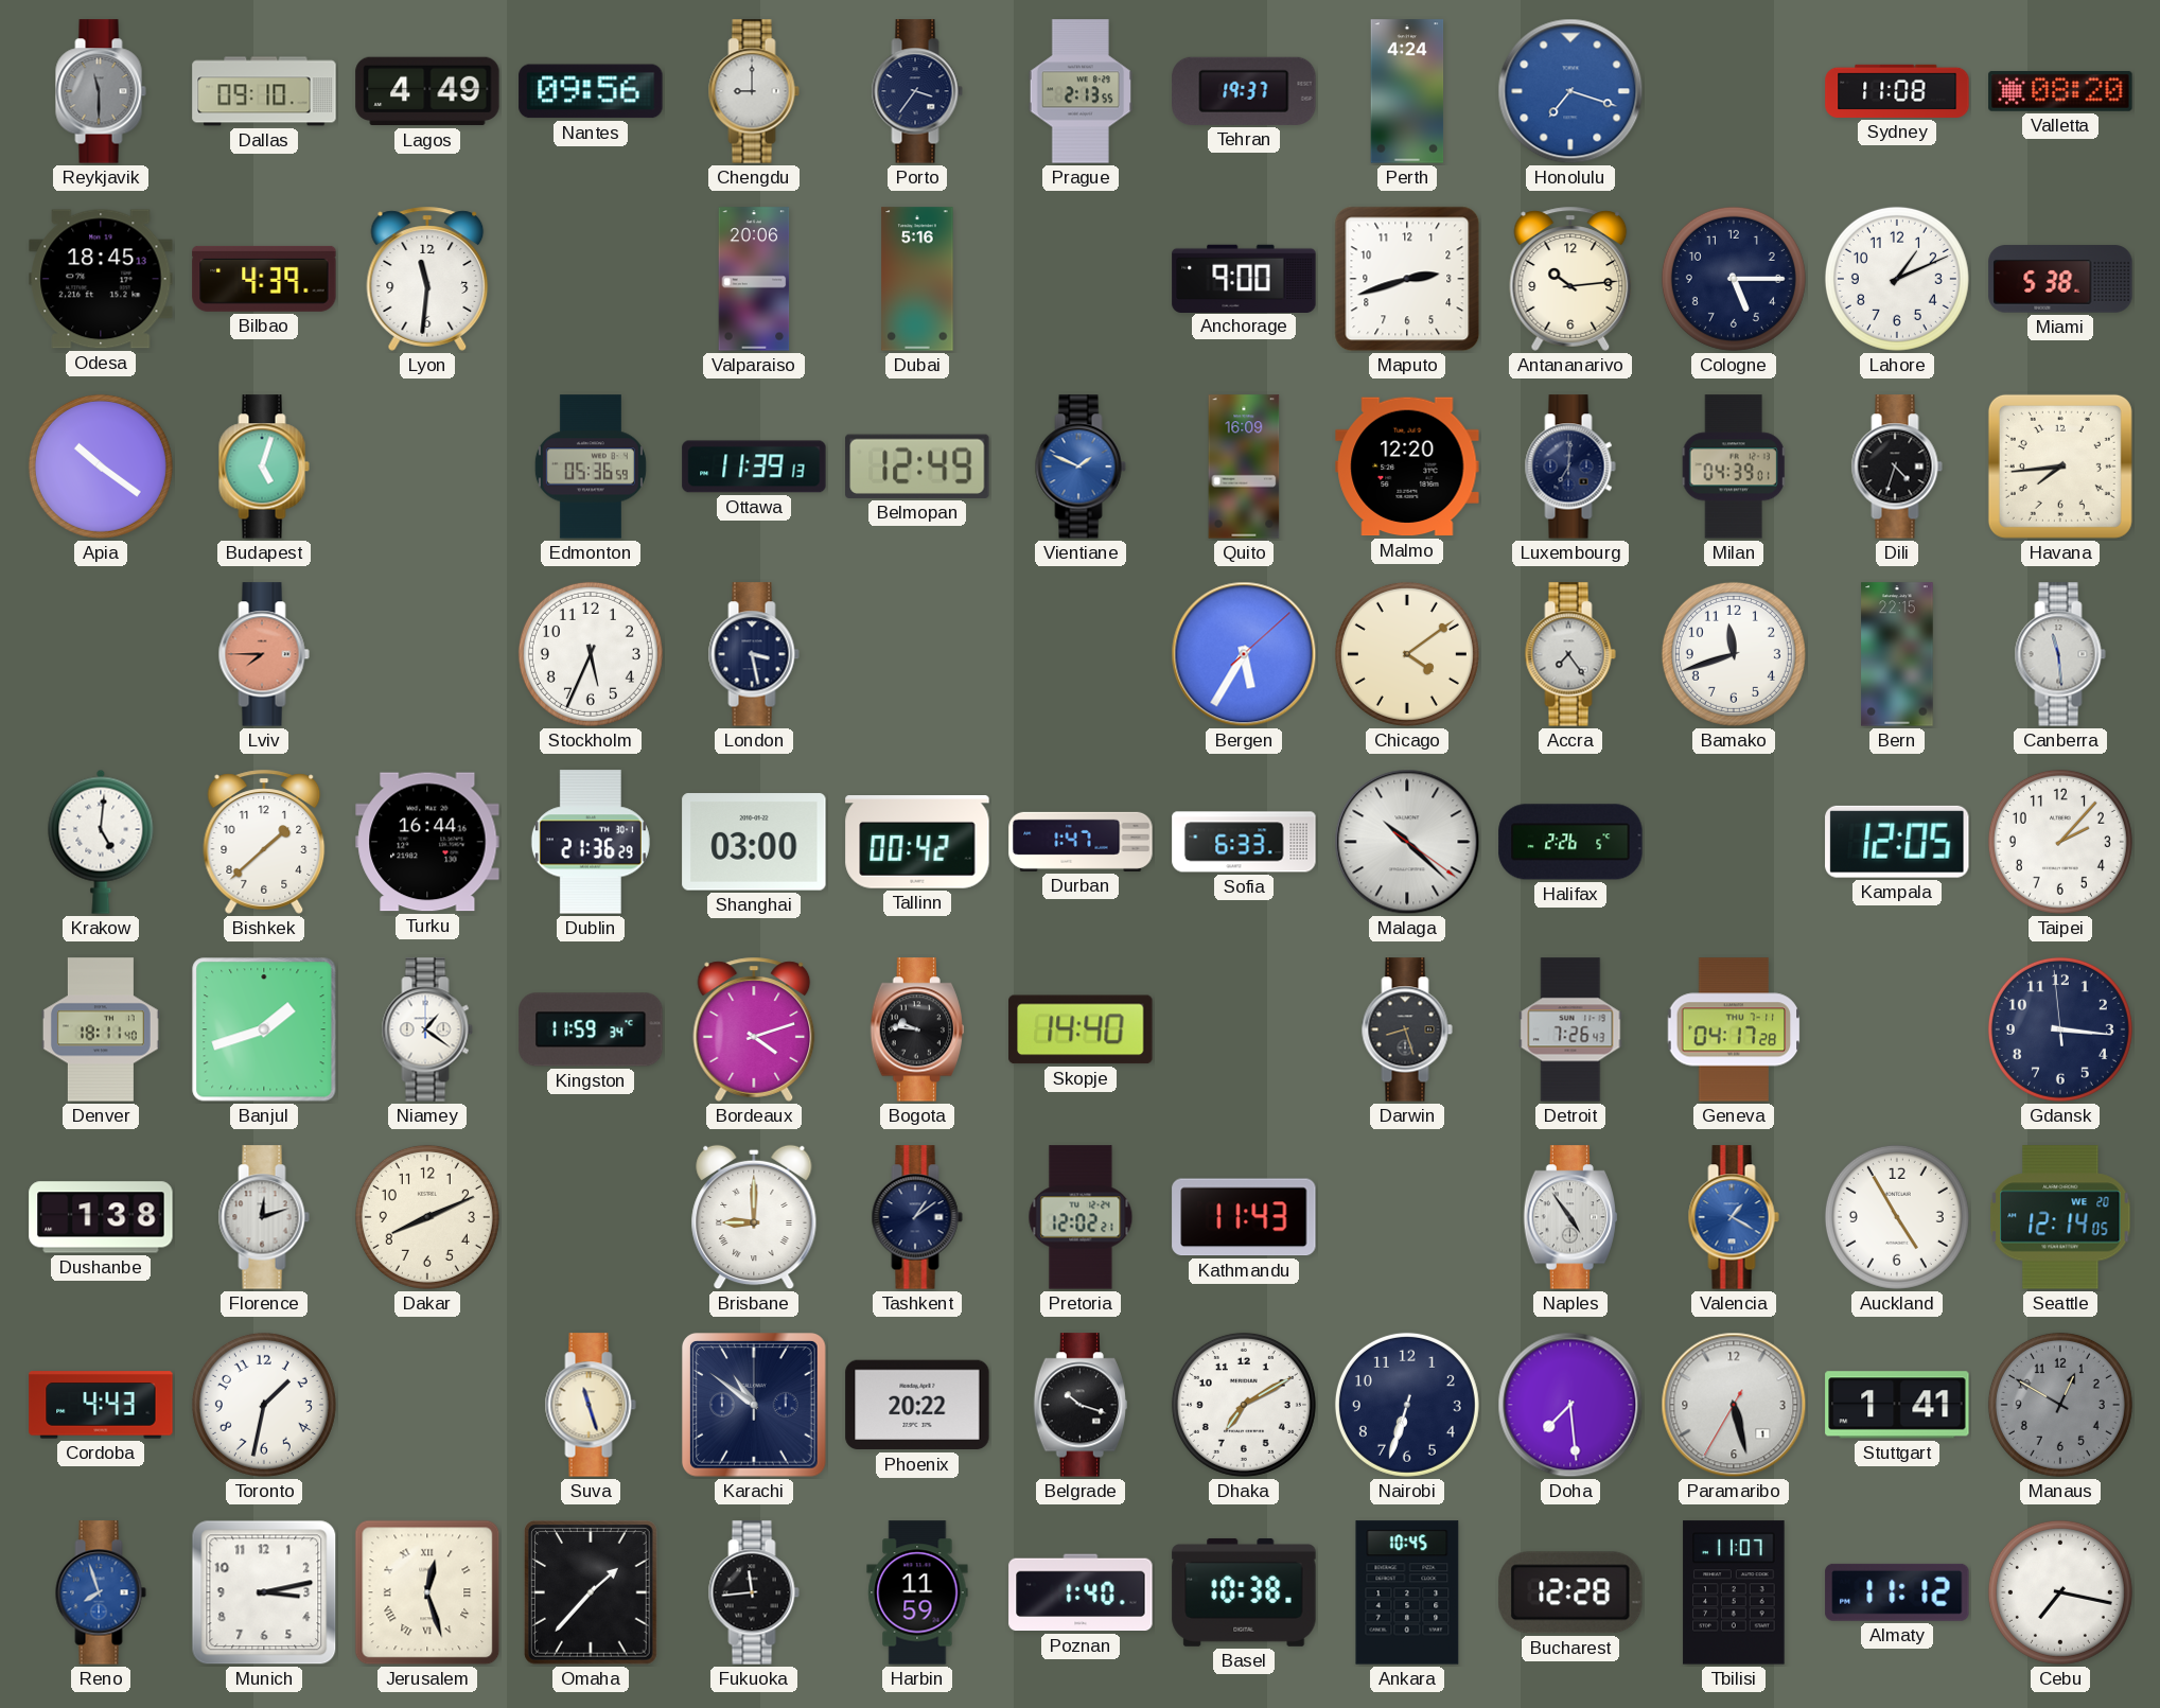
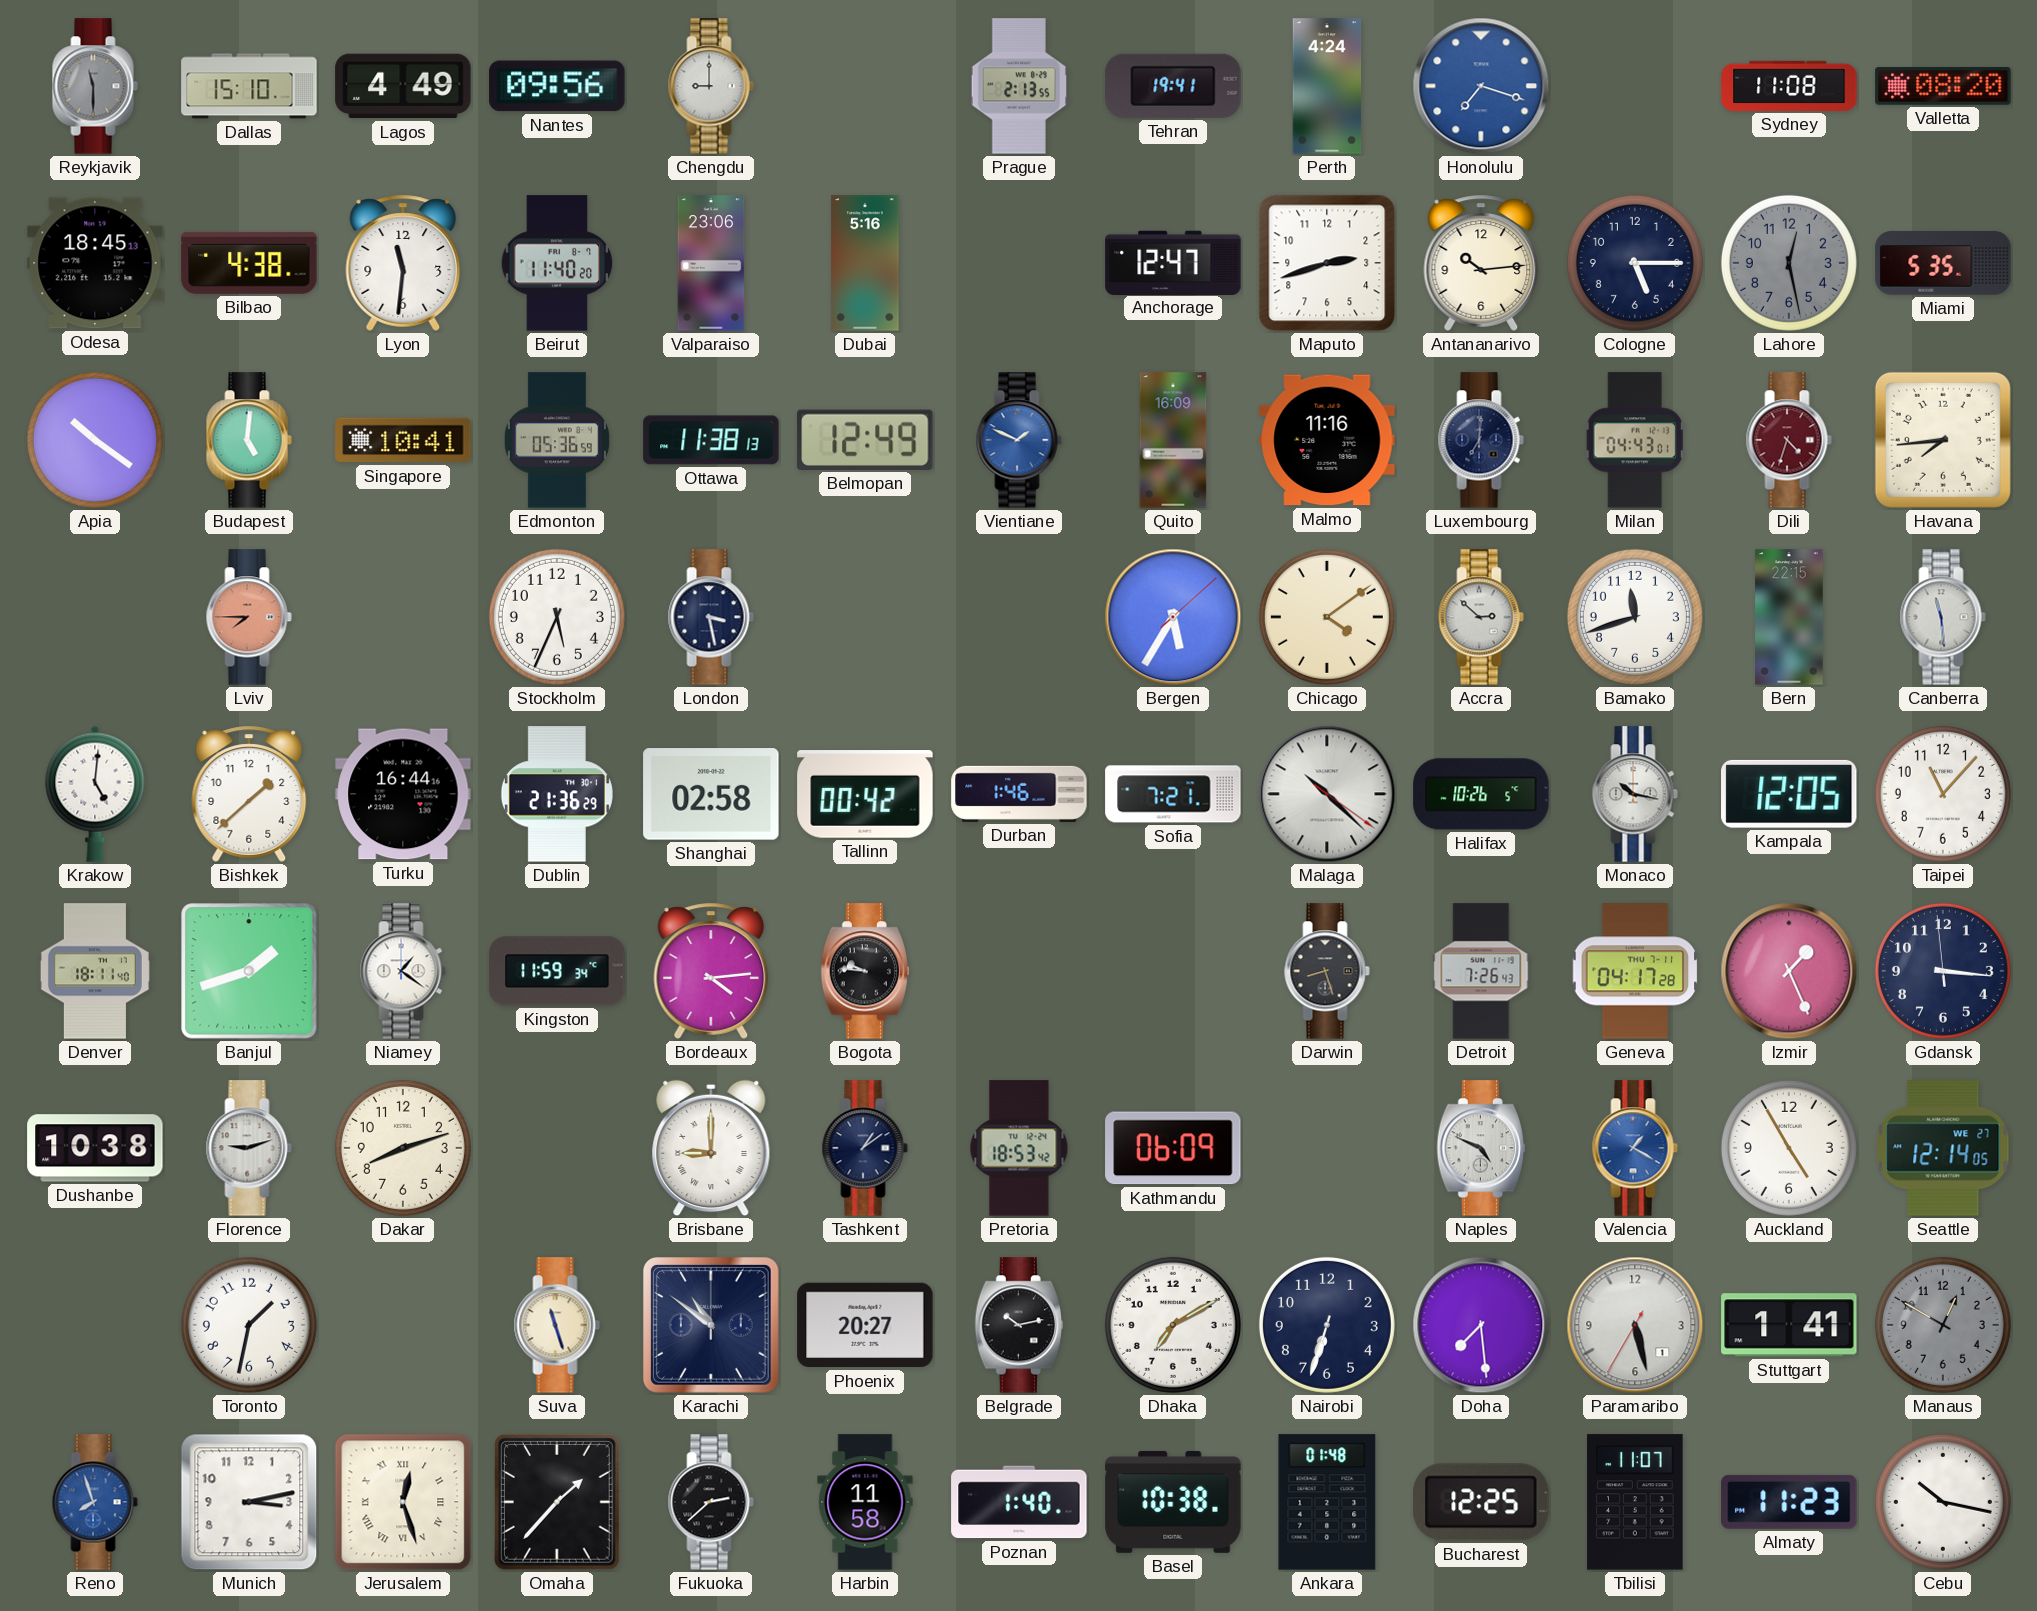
Dallas: 09:10 -> 15:10 (249, 86)
Porto: 3:36 -> none (917, 91)
Tehran: 19:37 -> 19:41 (1173, 86)
Bilbao: 4:39 -> 4:38 (249, 263)
Beirut: none -> 11:40 (557, 263)
Valparaiso: 20:06 -> 23:06 (711, 263)
Anchorage: 9:00 -> 12:47 (1173, 262)
Lahore: 1:11 -> 12:28 (1789, 263)
Lahore dial: white -> grey (1789, 263)
Miami: 5:38 -> 5:35 (1943, 263)
Budapest: 5:03 -> 5:01 (249, 440)
Singapore: none -> 10:41 (403, 440)
Ottawa: 11:39 -> 11:38 (711, 440)
Malmo: 12:20 -> 11:16 (1327, 440)
Milan: 04:39 -> 04:43 (1635, 440)
Dili dial: black -> burgundy (1789, 440)
Accra: 7:24 -> 2:52 (1481, 617)
Shanghai: 03:00 -> 02:58 (711, 794)
Durban: 1:47 -> 1:46 (1019, 794)
Sofia: 6:33 -> 7:21 (1173, 794)
Halifax: 2:26 -> 10:26 (1481, 794)
Monaco: none -> 10:17 (1635, 794)
Taipei: 2:07 -> 11:07 (1943, 794)
Bordeaux: 4:12 -> 4:14 (711, 971)
Skopje: 14:40 -> none (1081, 1029)
Izmir: none -> 1:26 (1789, 971)
Dushanbe: 1:38 -> 10:38 (95, 1148)
Florence: 12:12 -> 9:12 (249, 1148)
Dakar: 8:11 -> 8:12 (403, 1148)
Pretoria: 12:02 -> 18:53 (1019, 1148)
Kathmandu: 11:43 -> 06:09 (1173, 1148)
Naples: 4:54 -> 4:49 (1480, 1148)
Seattle date: WE 20 -> WE 27 (1943, 1148)
Cordoba: 4:43 -> none (101, 1405)
Phoenix: 20:22 -> 20:27 (865, 1325)
Belgrade: 10:18 -> 10:13 (1018, 1325)
Fukuoka: 11:44 -> 2:38 (711, 1502)
Harbin: 11:59 -> 11:58 (865, 1502)
Ankara: 10:45 -> 01:48 (1327, 1502)
Bucharest: 12:28 -> 12:25 (1481, 1502)
Almaty: 11:12 -> 11:23 (1789, 1502)
Cebu: 7:17 -> 10:17 (1943, 1502)
